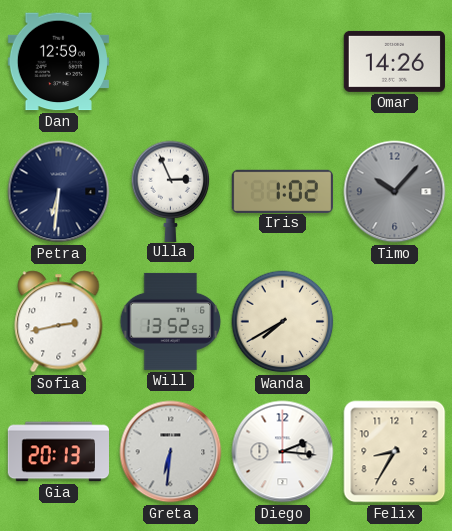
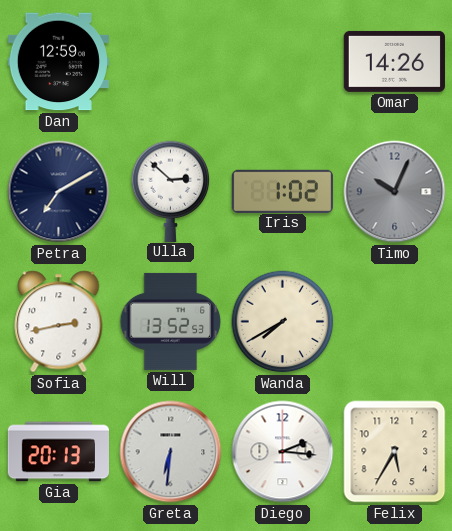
Petra: 6:31 -> 7:10 (59, 192)
Ulla: 2:56 -> 2:52 (171, 191)
Timo: 10:07 -> 10:04 (395, 192)
Felix: 8:35 -> 5:35 (395, 452)
